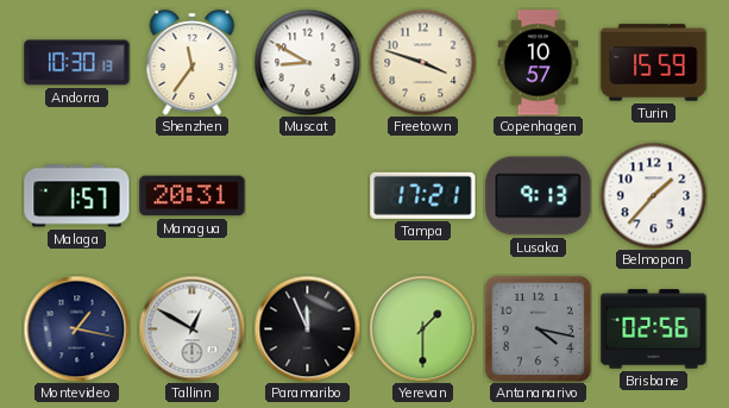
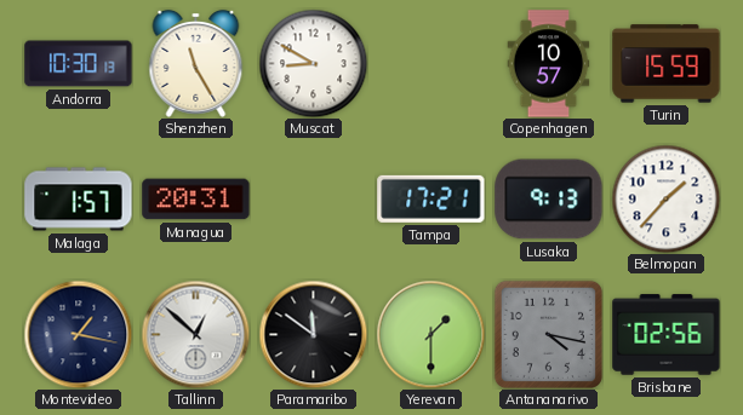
Shenzhen: 11:36 -> 11:25 (196, 63)
Freetown: 3:48 -> none (422, 62)
Tallinn: 12:50 -> 12:52 (195, 334)
Paramaribo: 11:56 -> 11:51 (313, 334)
